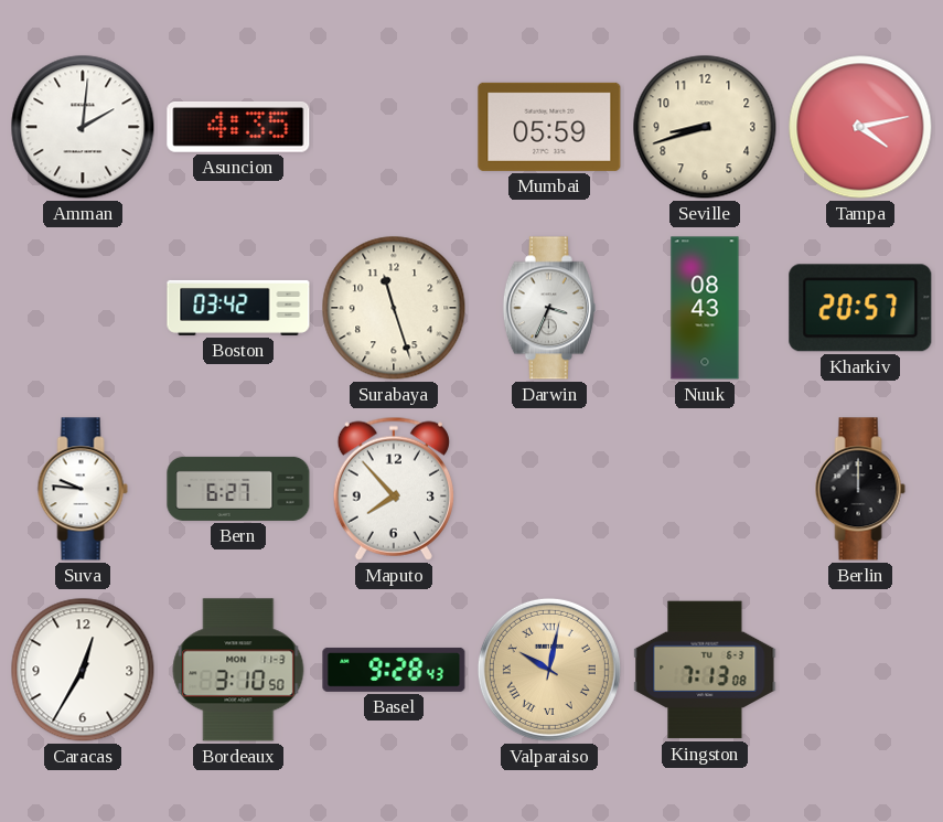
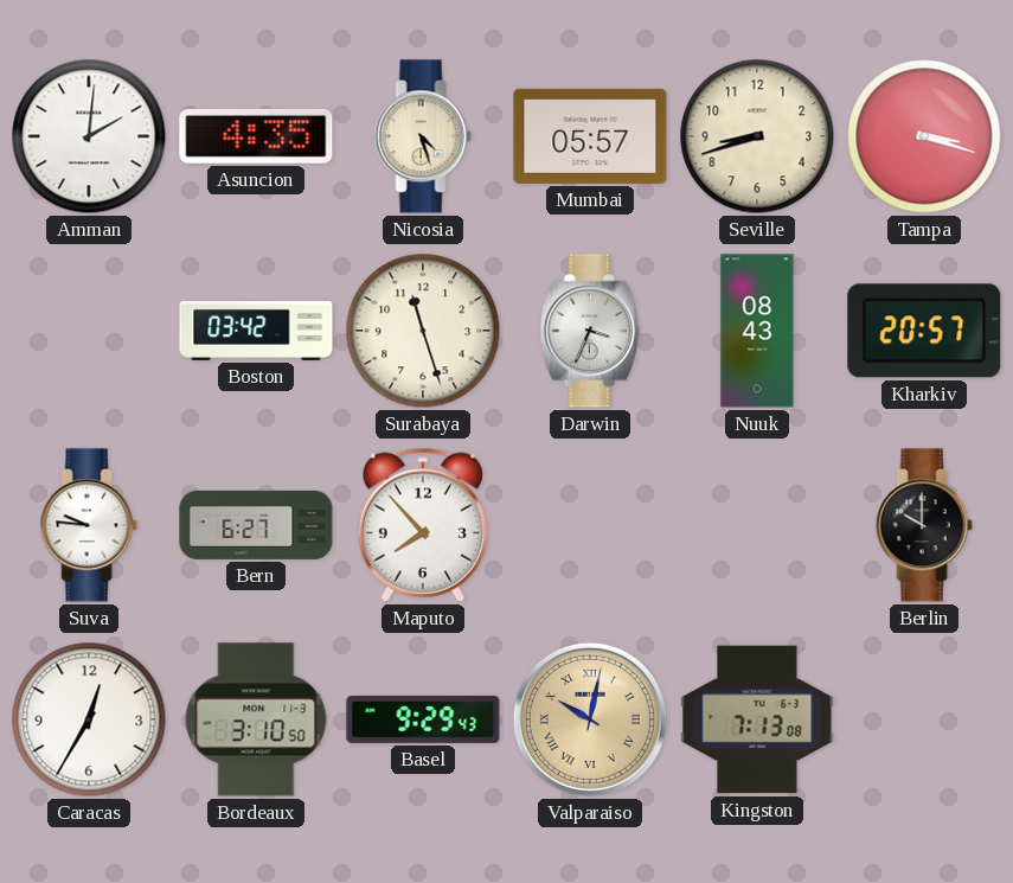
Nicosia: none -> 4:27 (423, 136)
Mumbai: 05:59 -> 05:57 (590, 136)
Tampa: 4:13 -> 3:18 (924, 136)
Berlin: 12:00 -> 10:00 (924, 525)
Basel: 9:28 -> 9:29 (423, 719)
